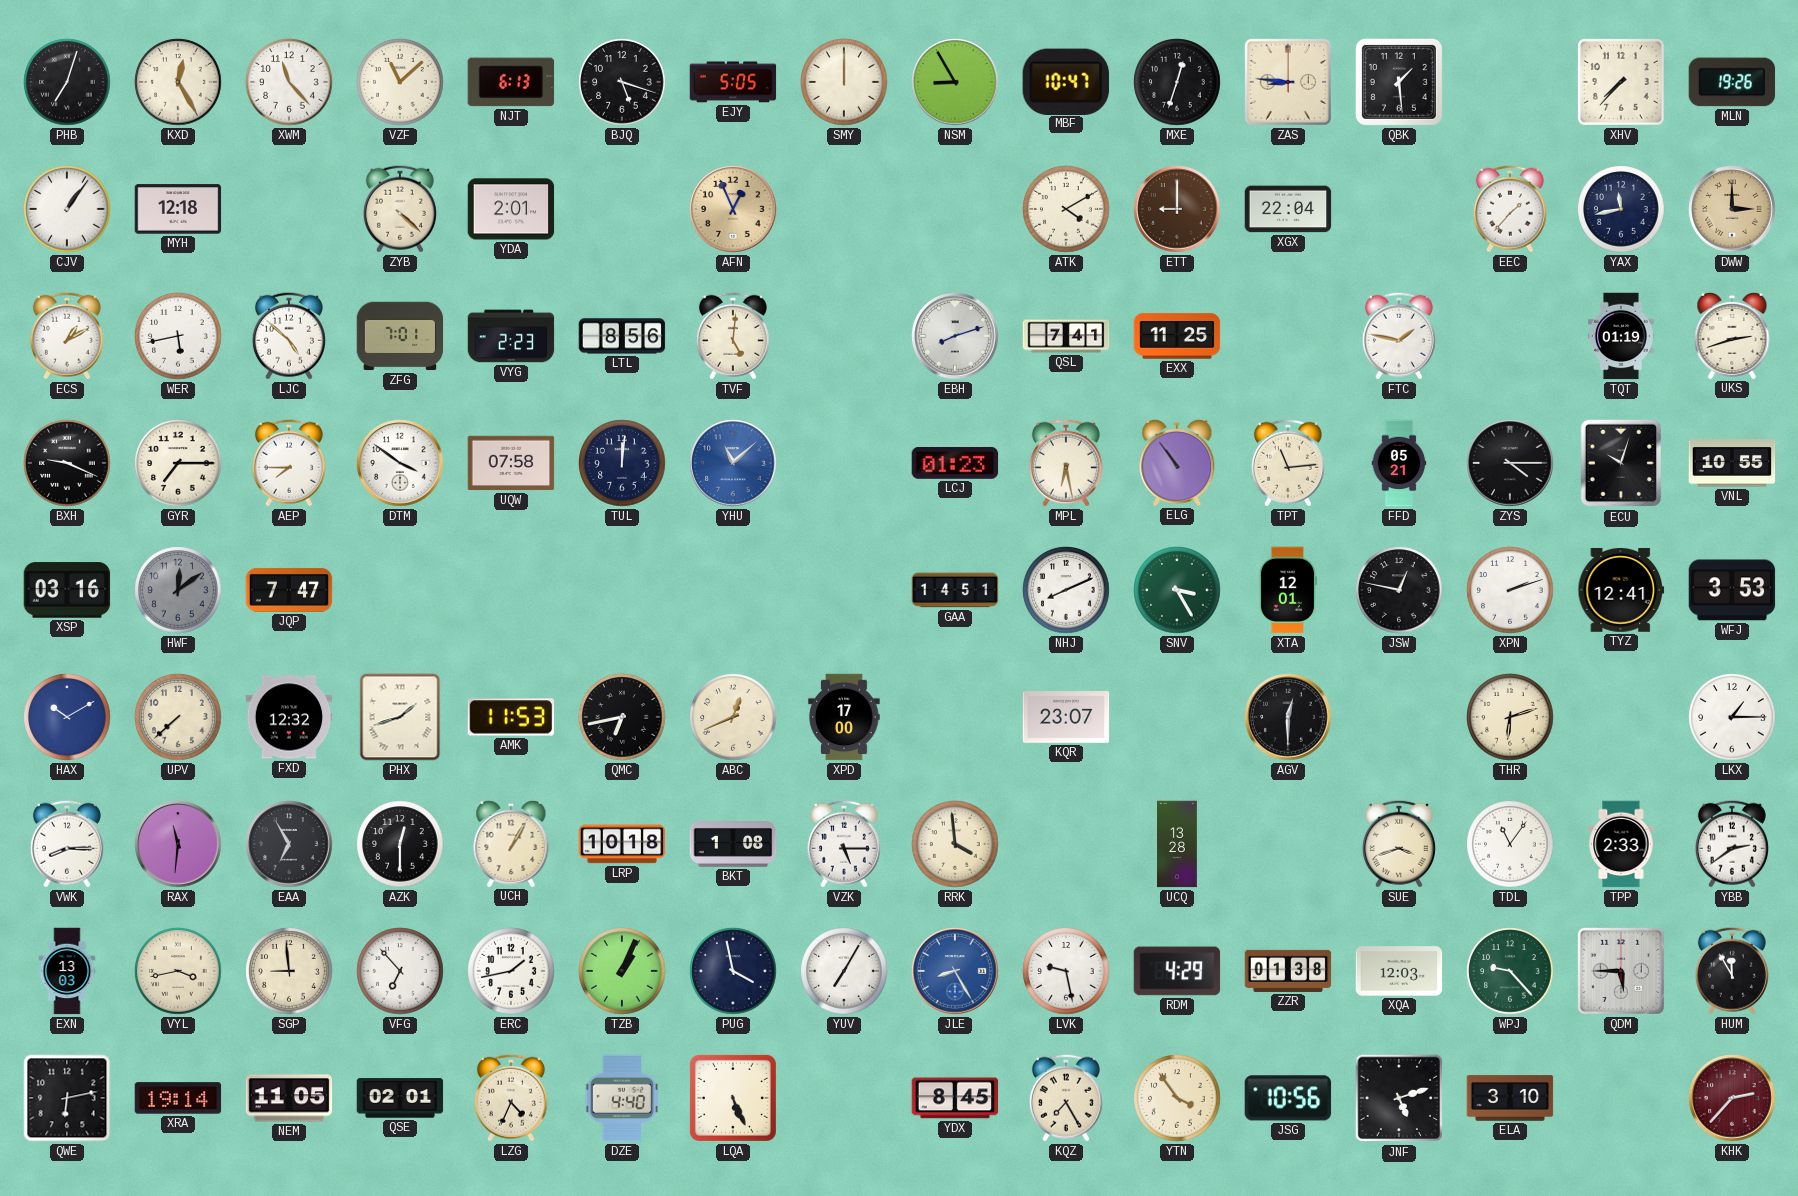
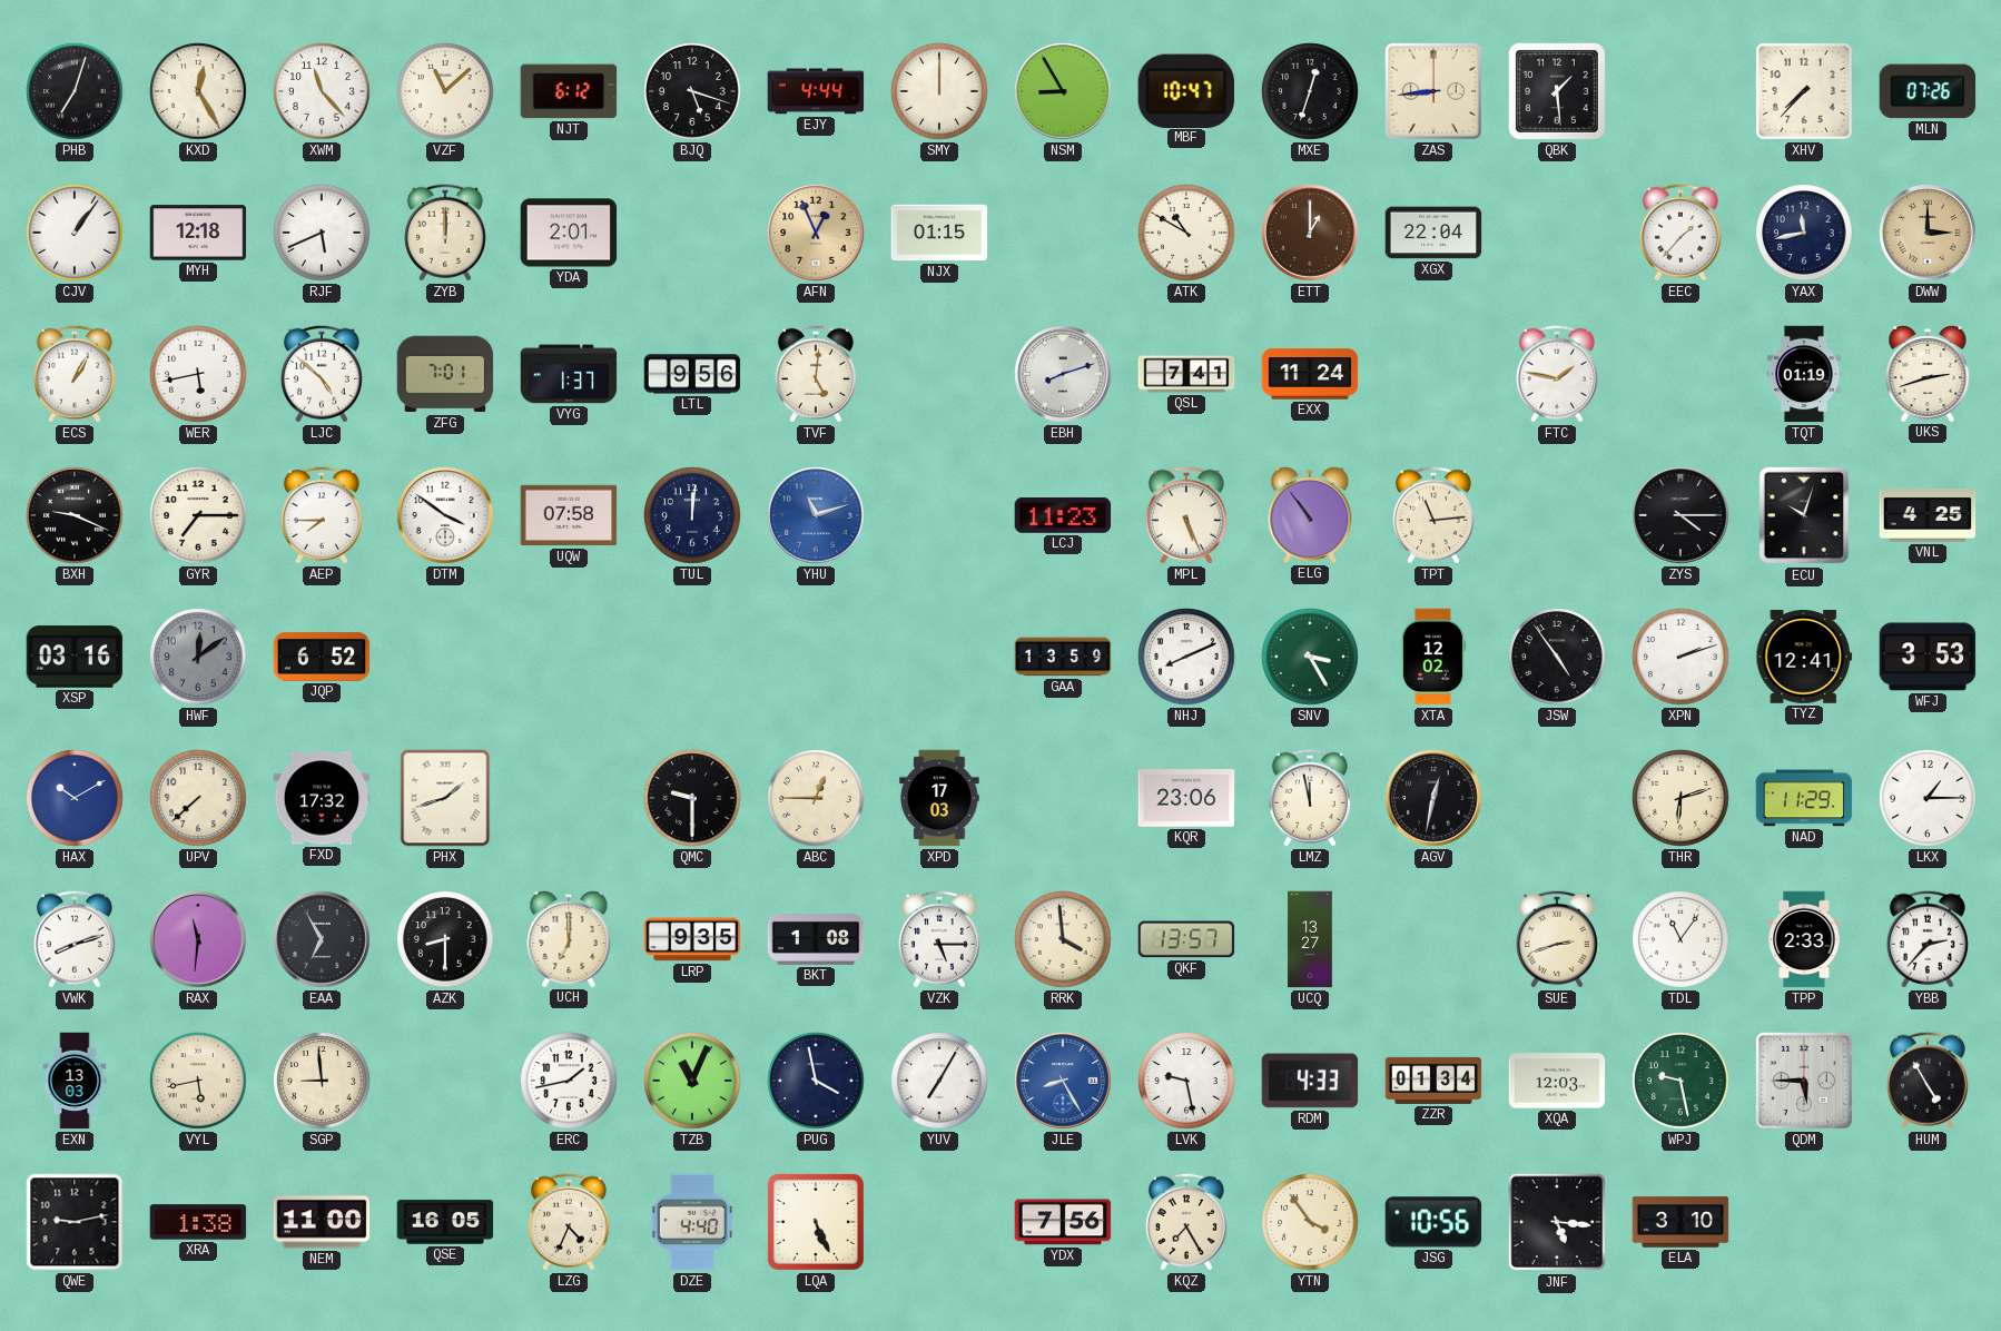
NJT: 6:13 -> 6:12 (569, 91)
EJY: 5:05 -> 4:44 (816, 91)
ZAS: 8:46 -> 8:44 (1433, 91)
MLN: 19:26 -> 07:26 (1928, 91)
RJF: none -> 5:41 (322, 233)
ZYB: 4:22 -> 12:00 (445, 233)
NJX: none -> 01:15 (939, 233)
ATK: 4:10 -> 10:50 (1186, 233)
ETT: 9:00 -> 1:00 (1310, 233)
ECS: 1:10 -> 1:05 (75, 374)
VYG: 2:23 -> 1:37 (569, 374)
LTL: 8:56 -> 9:56 (692, 374)
EXX: 11:25 -> 11:24 (1310, 374)
YHU: 11:08 -> 11:12 (816, 515)
LCJ: 01:23 -> 11:23 (1063, 516)
MPL: 6:28 -> 5:26 (1186, 515)
FFD: 05:21 -> none (1399, 463)
VNL: 10:55 -> 4:25 (1928, 515)
JQP: 7:47 -> 6:52 (322, 657)
GAA: 14:51 -> 13:59 (1063, 657)
XTA: 12:01 -> 12:02 (1432, 657)
JSW: 12:47 -> 4:54 (1557, 657)
FXD: 12:32 -> 17:32 (322, 798)
AMK: 11:53 -> none (511, 717)
QMC: 6:43 -> 9:30 (692, 798)
ABC: 12:41 -> 12:45 (816, 798)
XPD: 17:00 -> 17:03 (939, 798)
KQR: 23:07 -> 23:06 (1186, 798)
LMZ: none -> 11:58 (1310, 798)
AGV: 12:30 -> 12:32 (1433, 798)
NAD: none -> 11:29 (1804, 798)
VWK: 8:15 -> 8:12 (75, 939)
AZK: 12:30 -> 8:30 (445, 939)
UCH: 1:05 -> 7:00 (569, 938)
LRP: 10:18 -> 9:35 (692, 939)
QKF: none -> 13:57 (1186, 939)
UCQ: 13:28 -> 13:27 (1310, 939)
SUE: 3:42 -> 2:42 (1557, 939)
YBB: 2:39 -> 2:37 (1928, 939)
VYL: 3:43 -> 5:43 (198, 1081)
VFG: 6:53 -> none (400, 971)
TZB: 1:04 -> 11:04 (692, 1081)
RDM: 4:29 -> 4:33 (1310, 1081)
ZZR: 01:38 -> 01:34 (1433, 1081)
WPJ: 9:23 -> 9:28 (1680, 1081)
HUM: 11:55 -> 4:55 (1928, 1081)
QWE: 6:13 -> 9:13 (75, 1222)
XRA: 19:14 -> 1:38 (198, 1222)
NEM: 11:05 -> 11:00 (322, 1222)
QSE: 02:01 -> 16:05 (445, 1222)
YDX: 8:45 -> 7:56 (1063, 1222)
JNF: 5:12 -> 5:16 (1557, 1222)
KHK: 2:37 -> none (1732, 1098)
